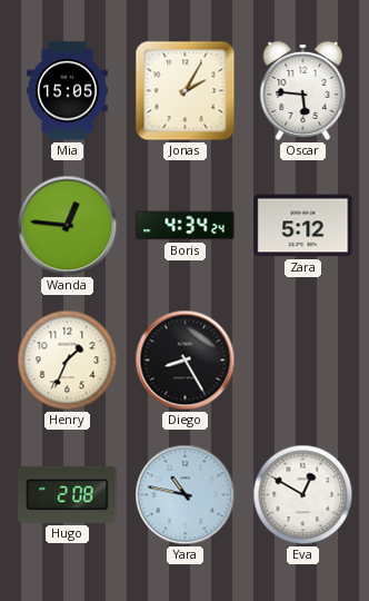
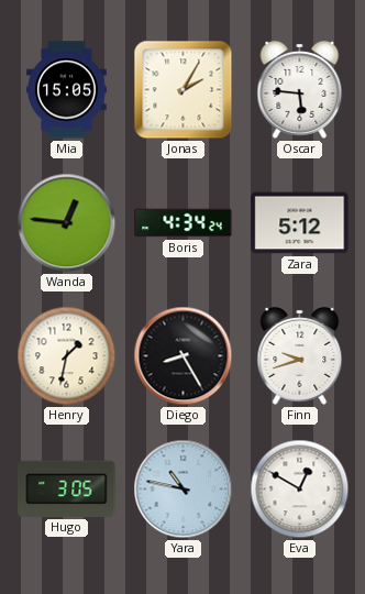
Henry: 1:34 -> 1:32 (67, 356)
Finn: none -> 9:42 (300, 355)
Hugo: 2:08 -> 3:05 (67, 488)
